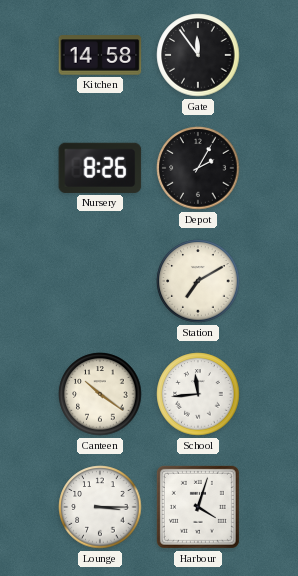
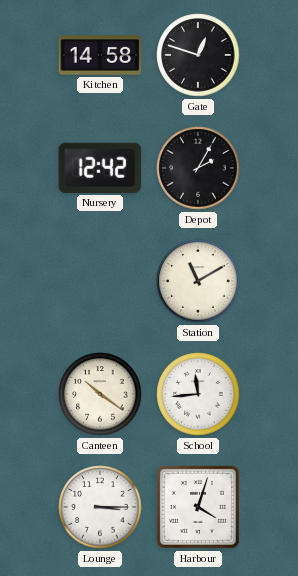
Gate: 11:54 -> 12:48 (198, 55)
Nursery: 8:26 -> 12:42 (100, 168)
Station: 7:10 -> 11:10 (198, 281)
